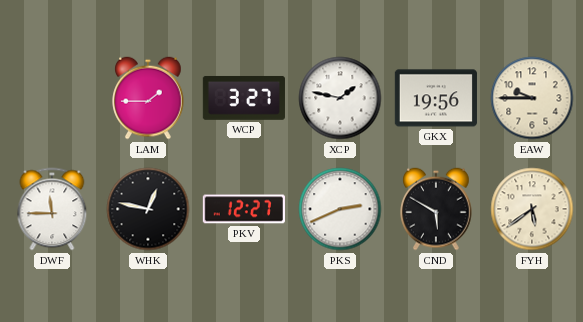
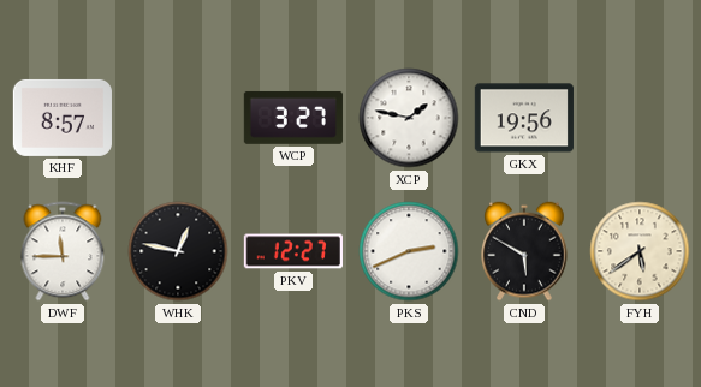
KHF: none -> 8:57 (61, 118)
LAM: 1:45 -> none (148, 98)
EAW: 9:45 -> none (532, 98)
